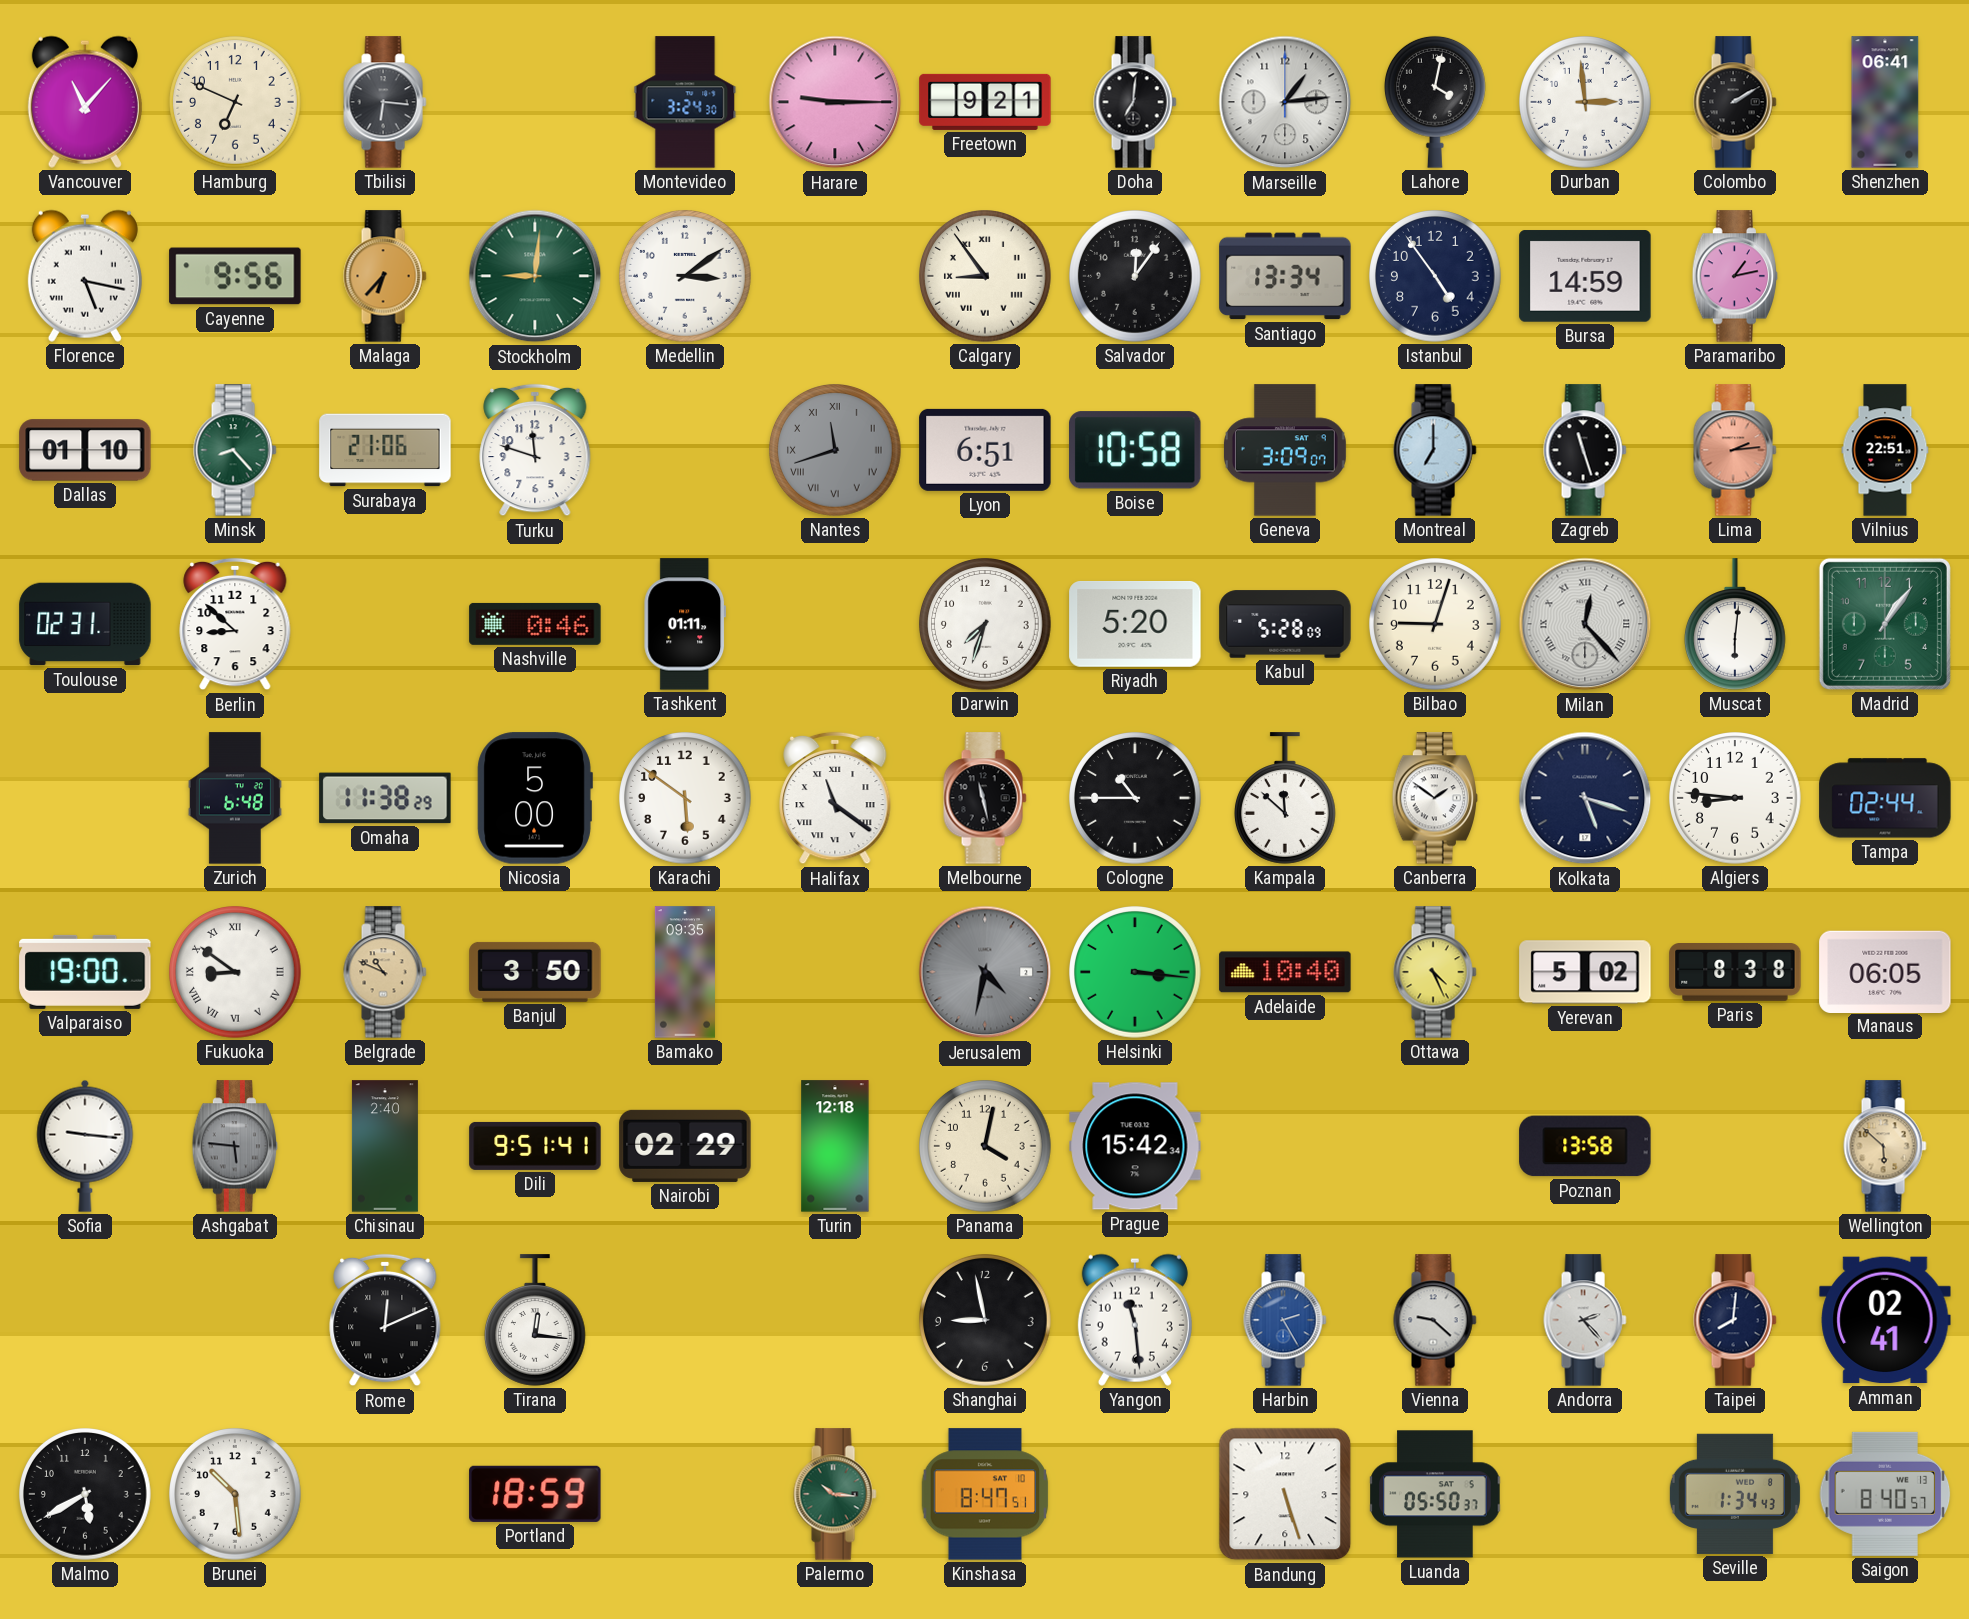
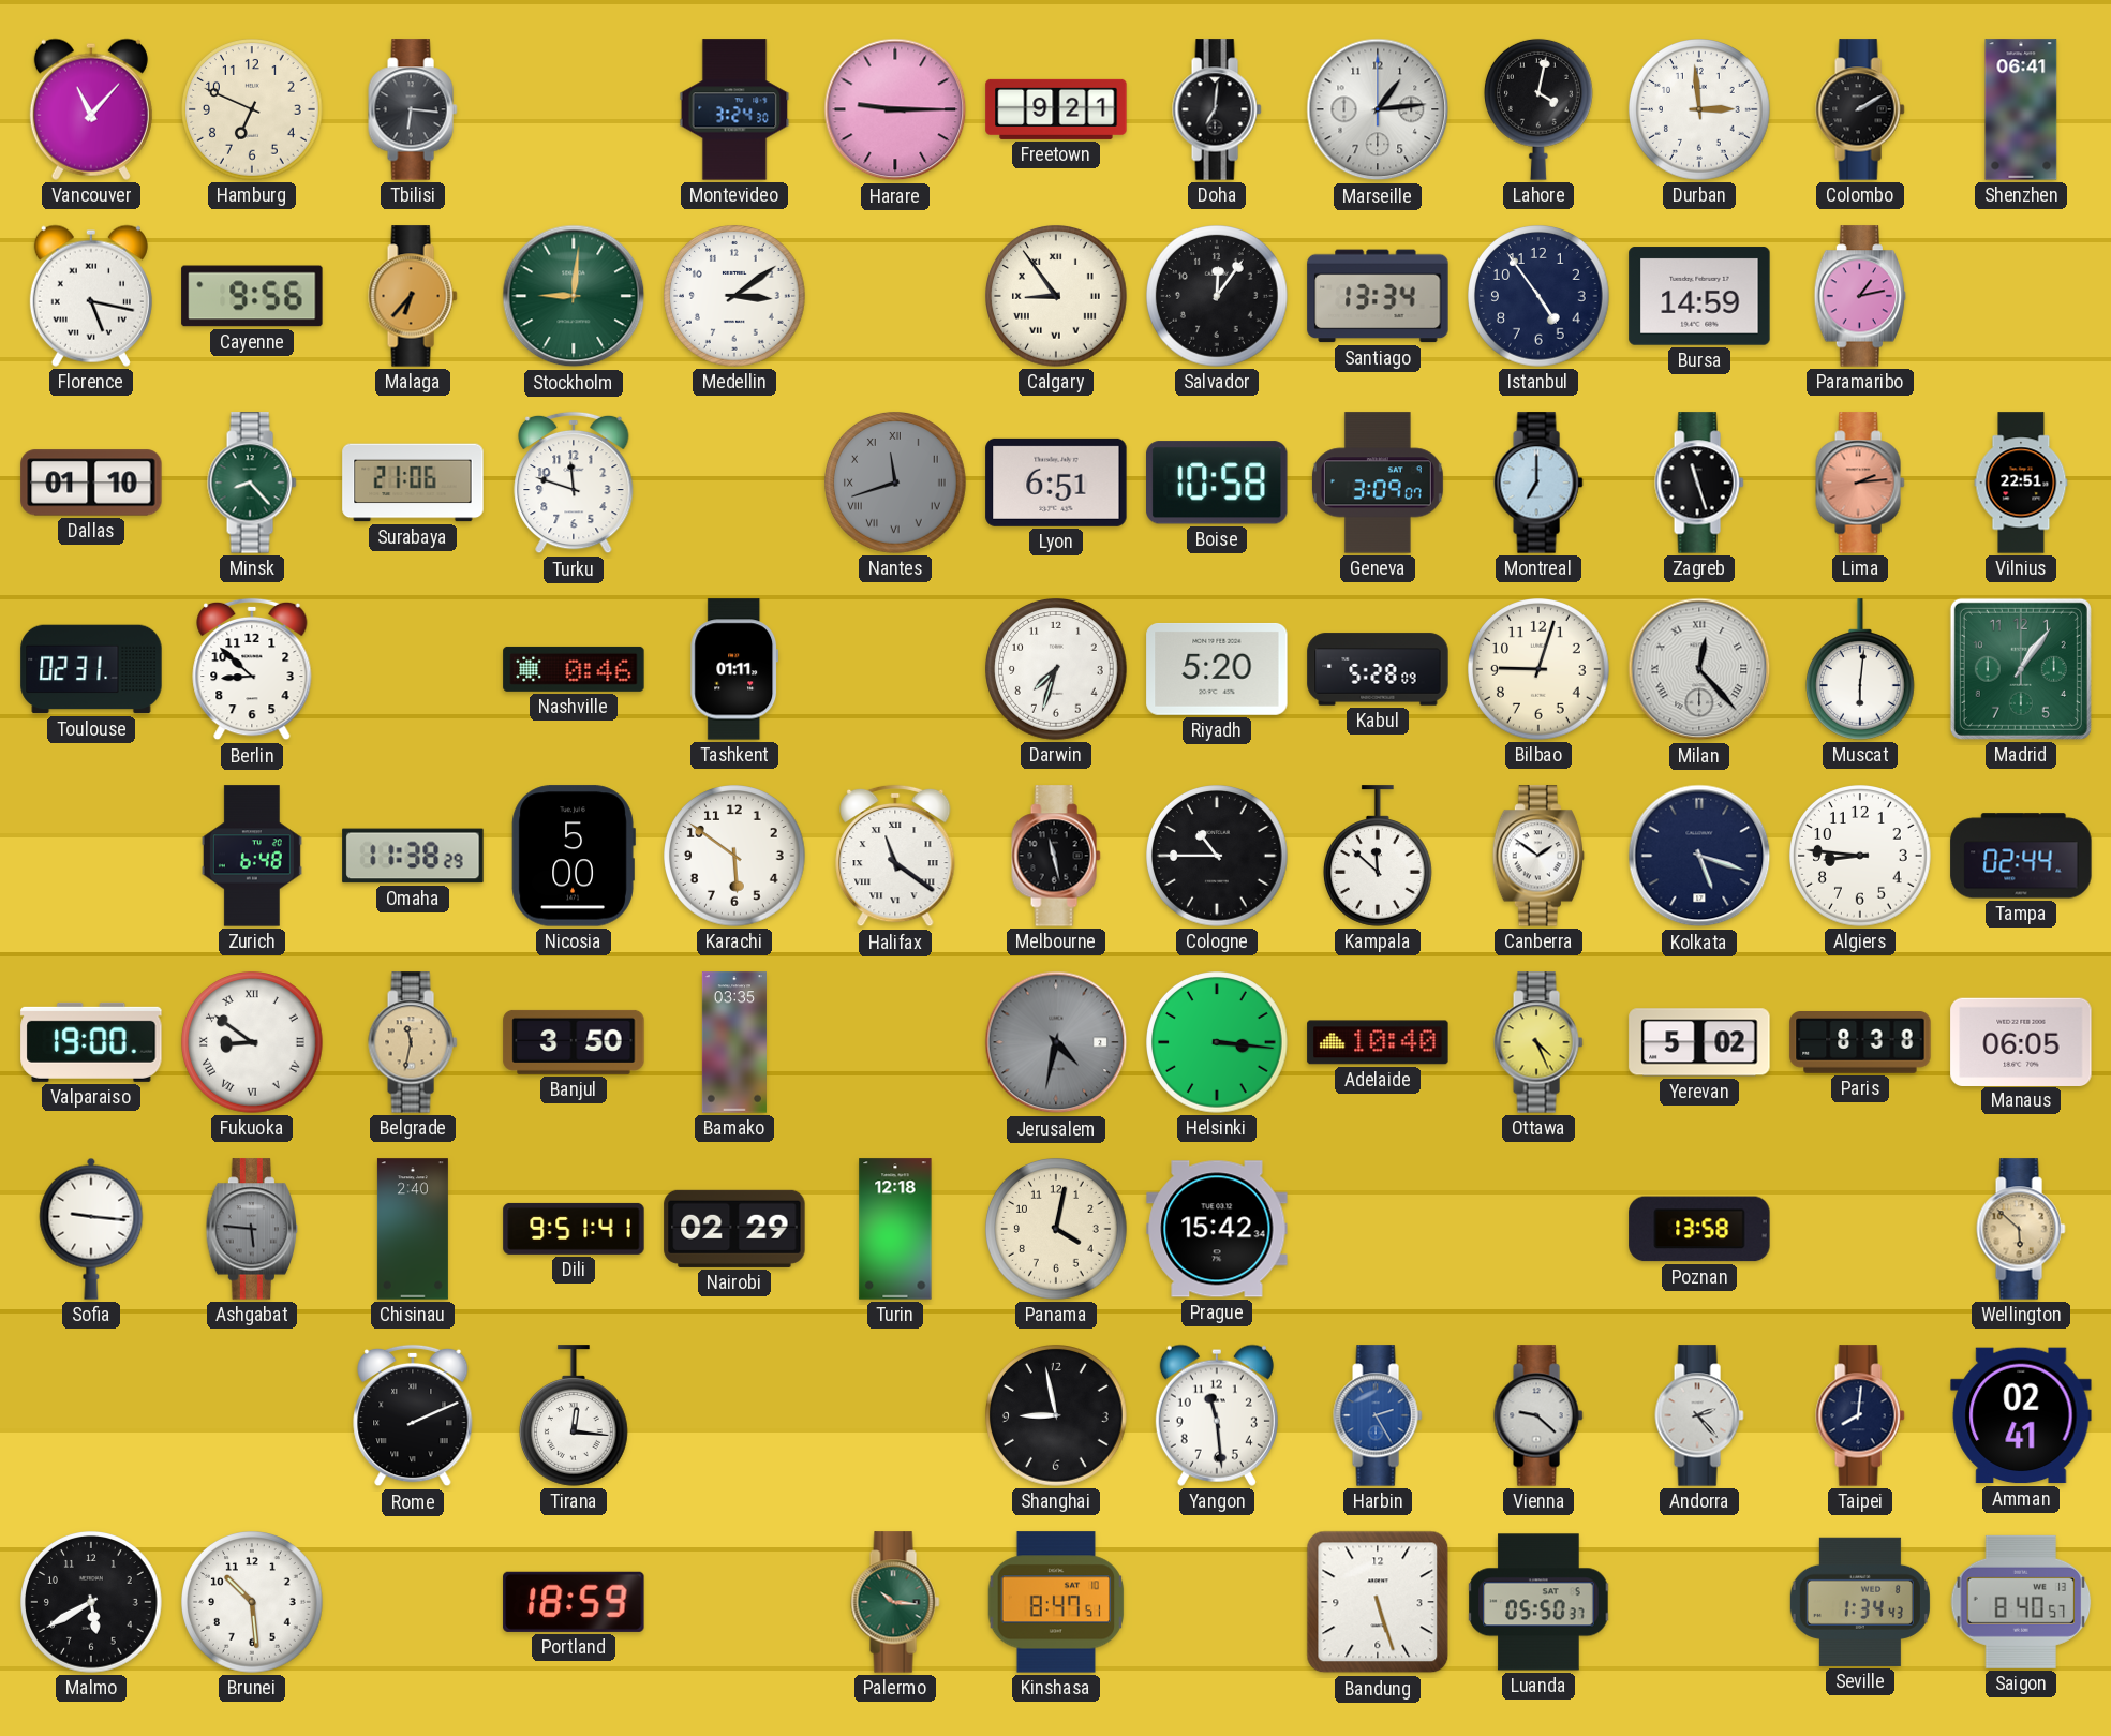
Belgrade: 10:49 -> 11:32 (413, 1042)
Bamako: 09:35 -> 03:35 (734, 1042)
Rome: 12:11 -> 2:11 (413, 1415)
